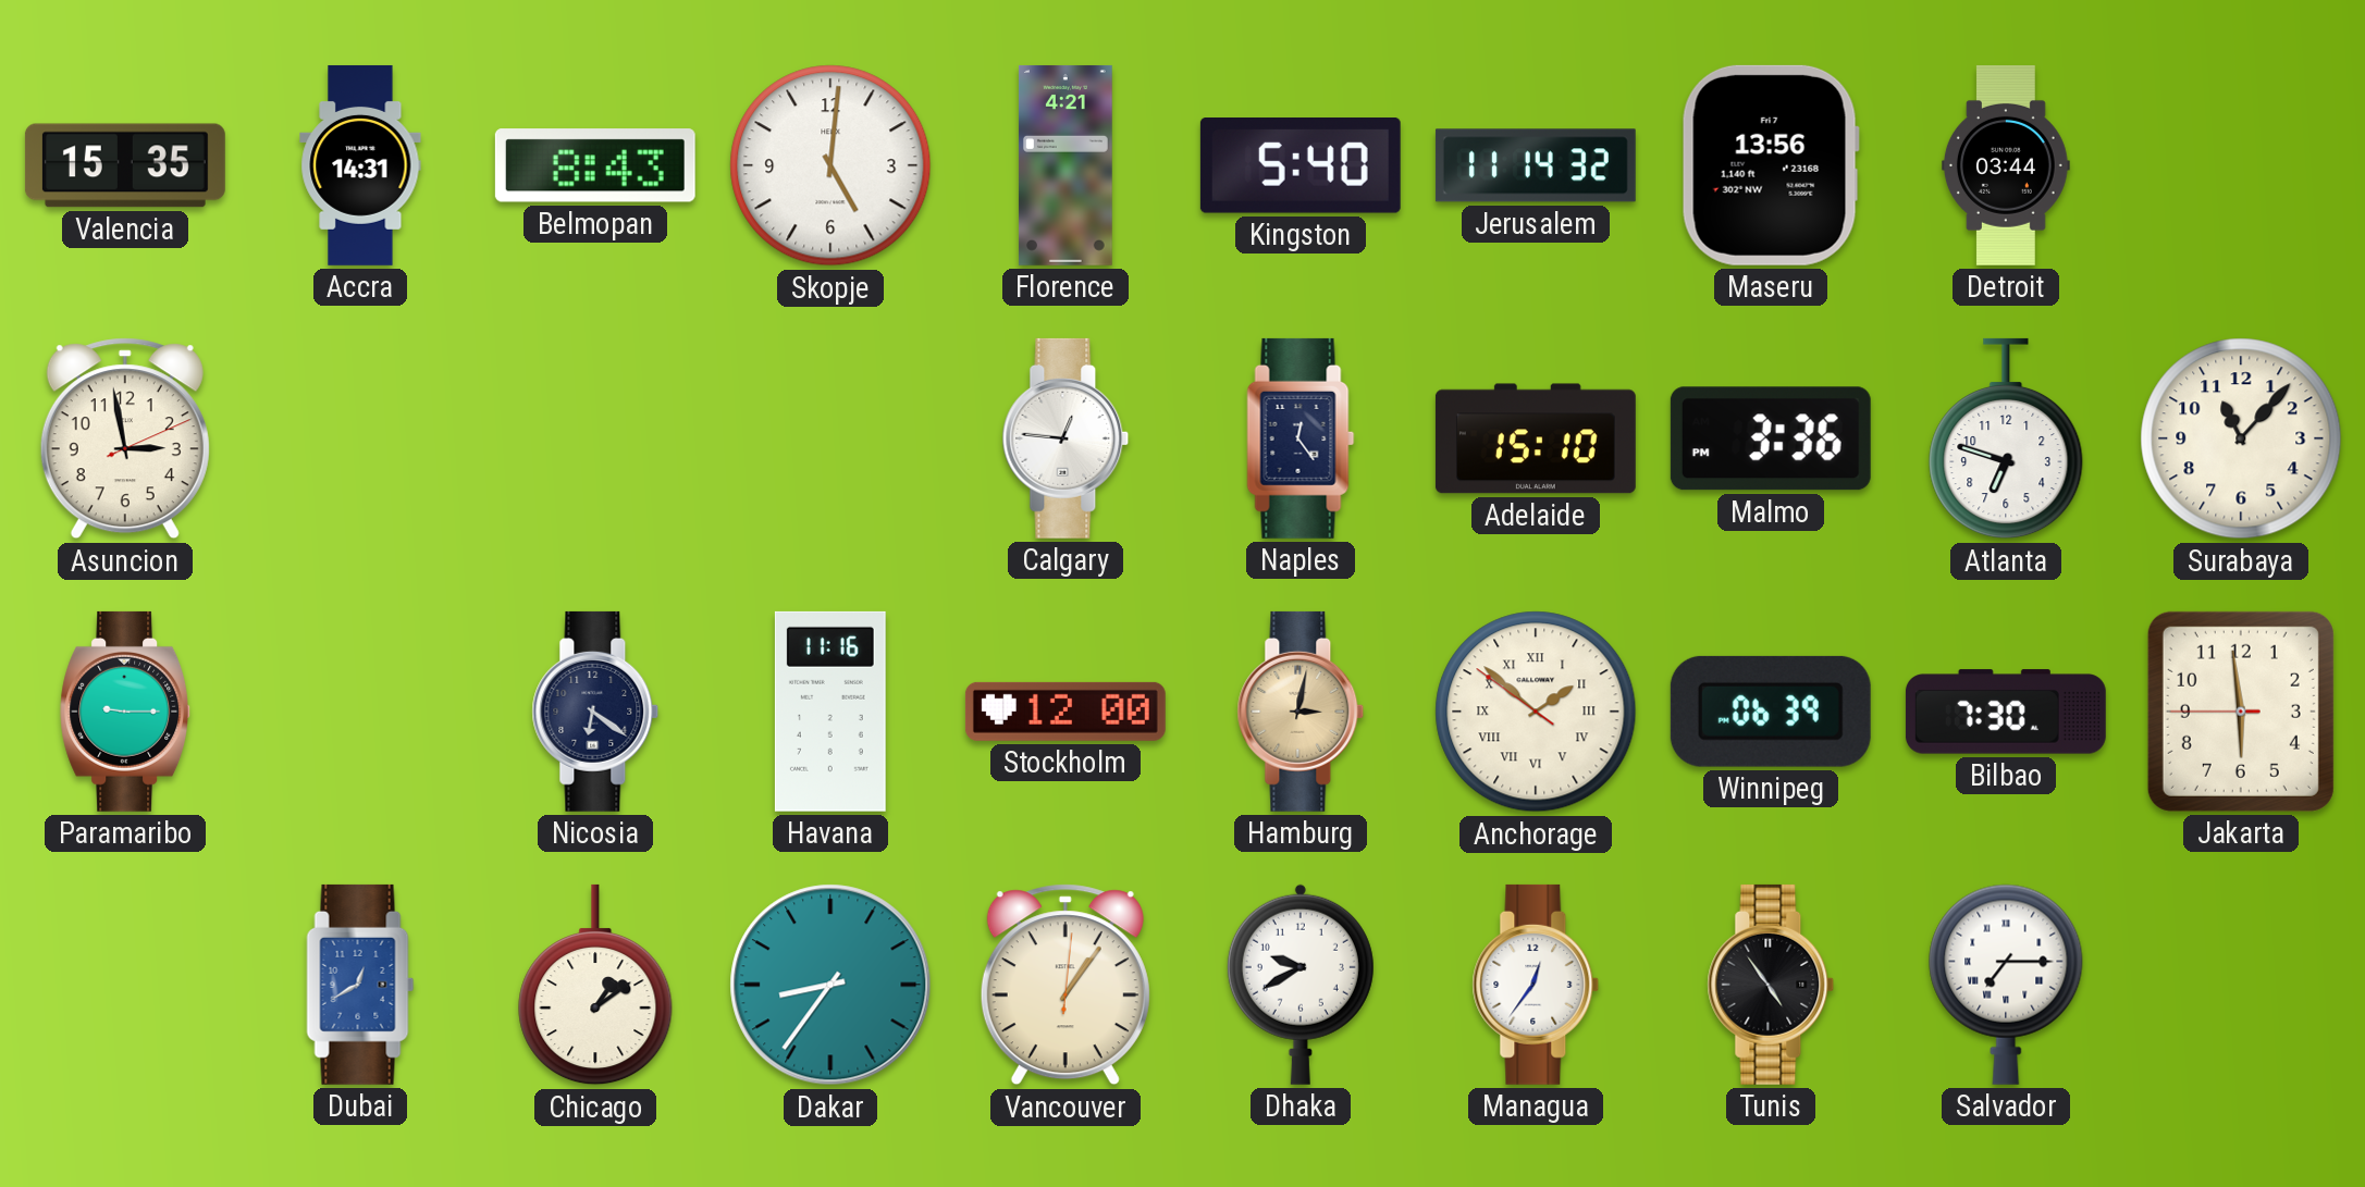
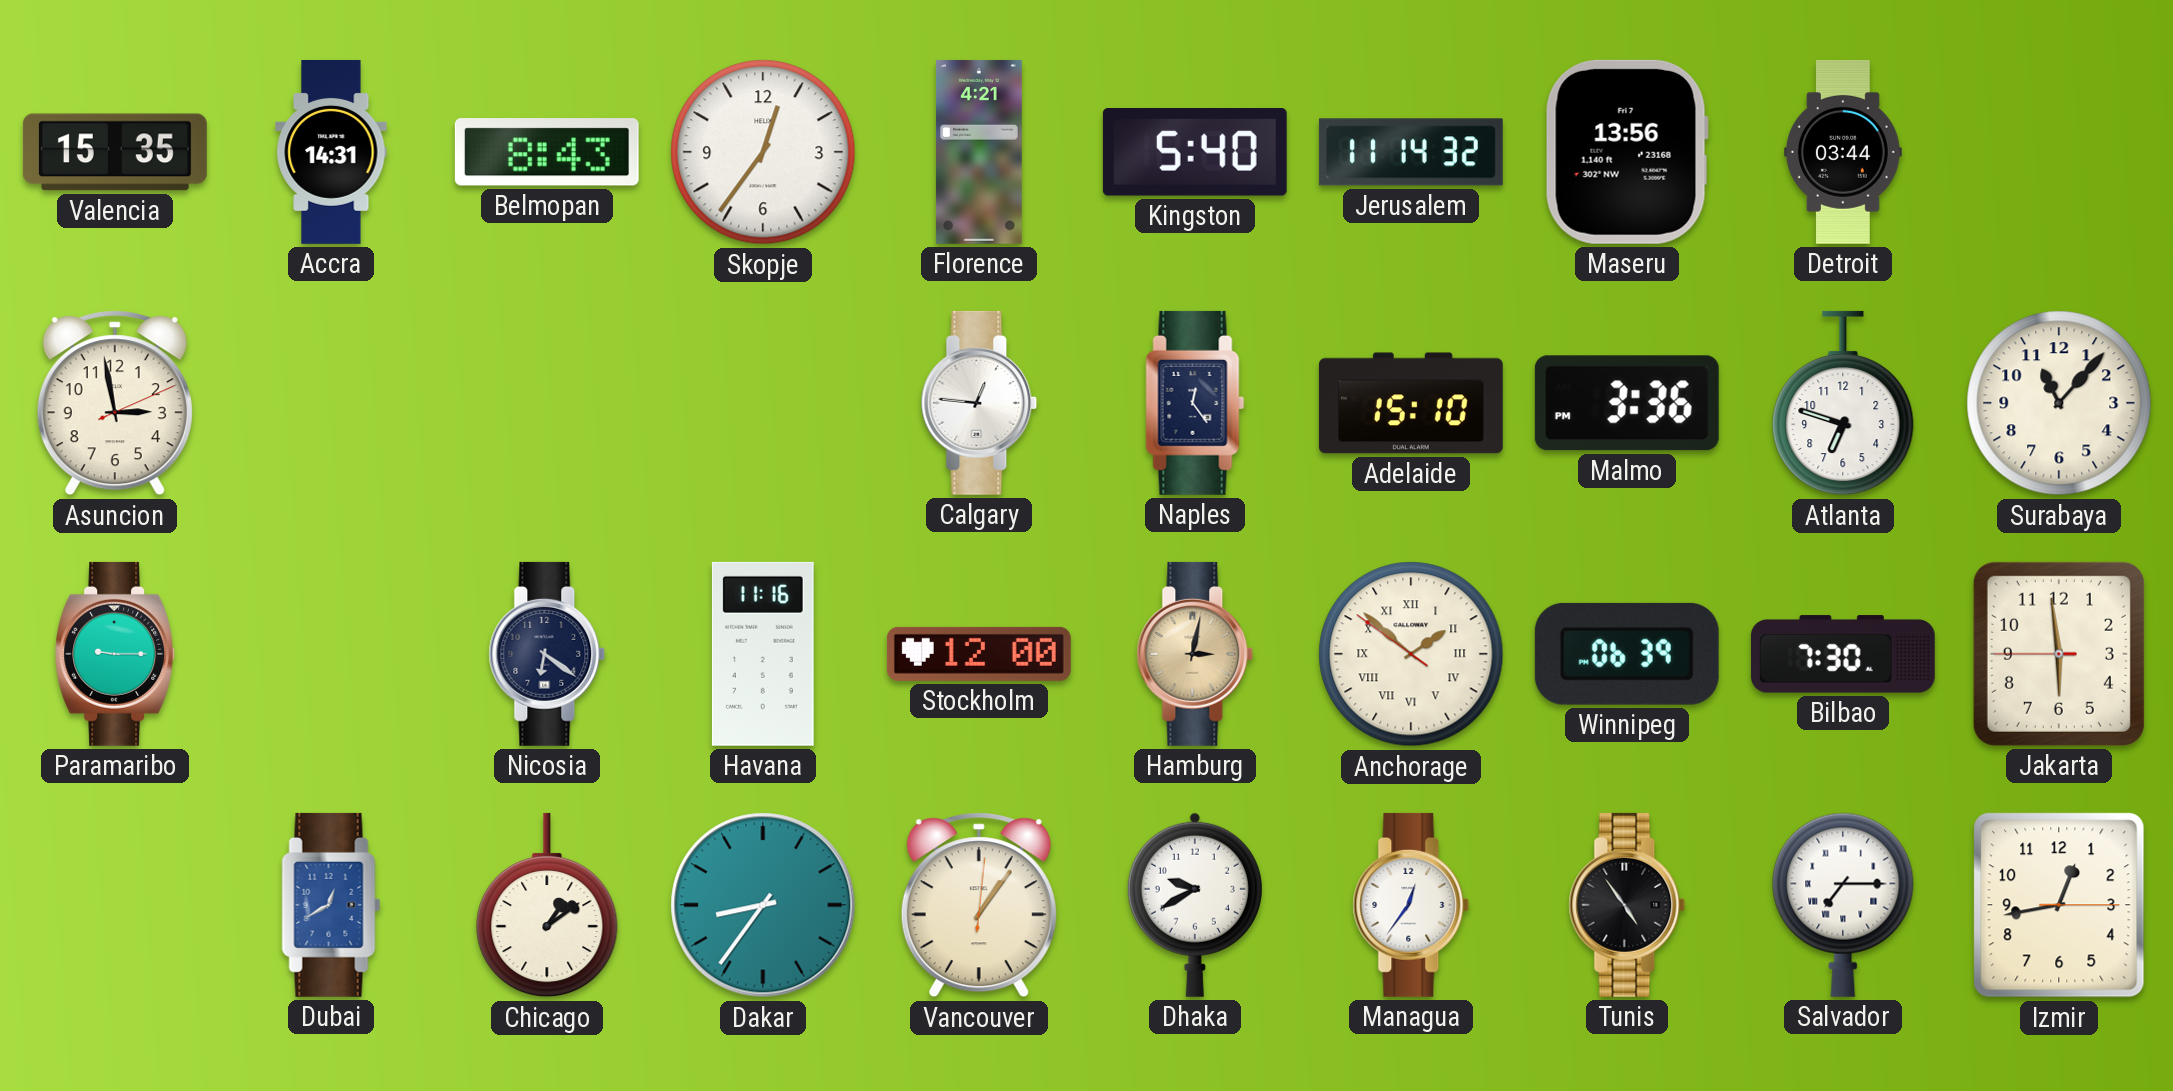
Skopje: 5:01 -> 12:36 (763, 152)
Izmir: none -> 12:43 (2059, 905)
